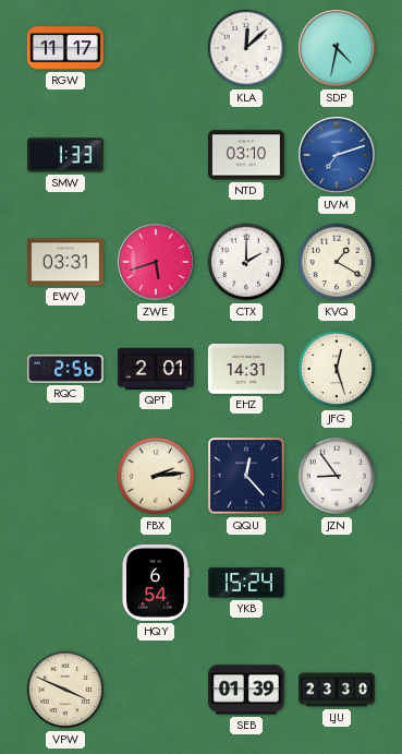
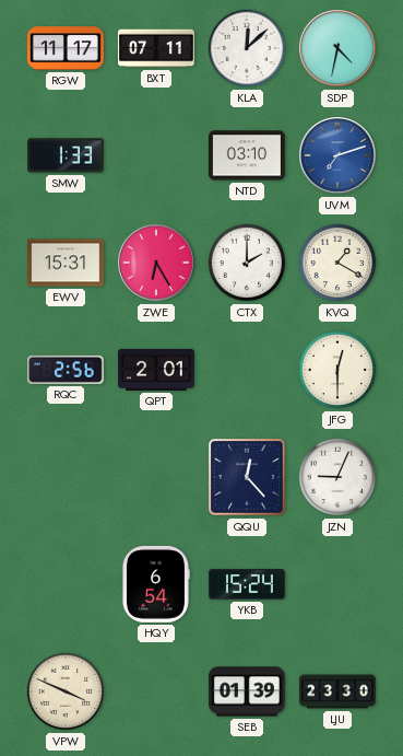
BXT: none -> 07:11 (157, 48)
EWV: 03:31 -> 15:31 (67, 263)
ZWE: 5:42 -> 6:25 (156, 263)
EHZ: 14:31 -> none (246, 369)
JFG: 12:27 -> 12:30 (337, 370)
FBX: 2:14 -> none (156, 476)
JZN: 8:54 -> 9:04 (337, 477)
